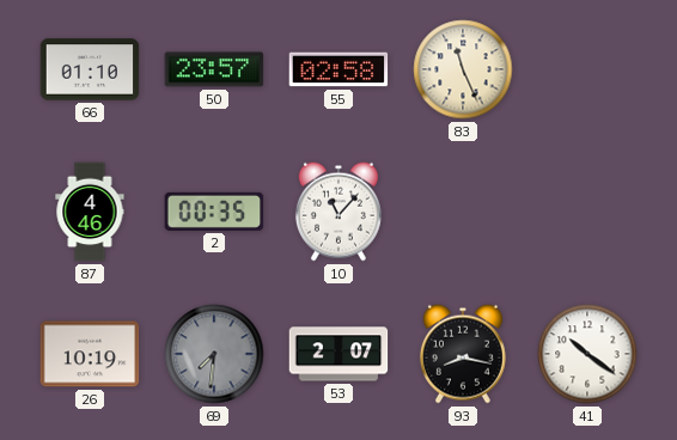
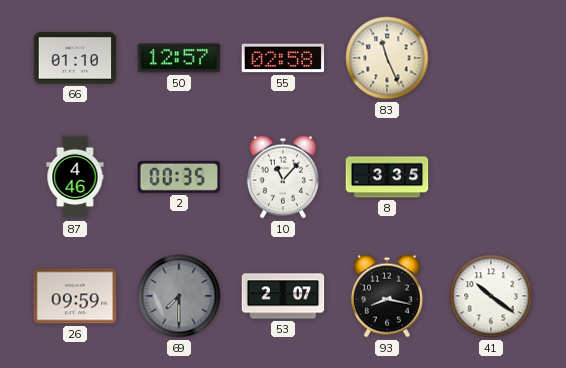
50: 23:57 -> 12:57 (179, 58)
8: none -> 3:35 (387, 177)
26: 10:19 -> 09:59 (75, 296)
69: 7:31 -> 7:30 (179, 296)
